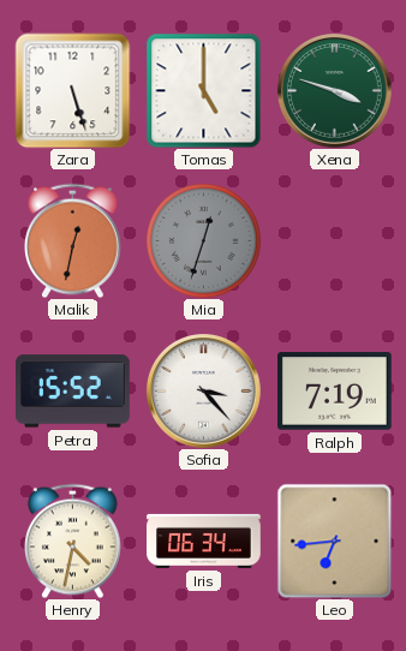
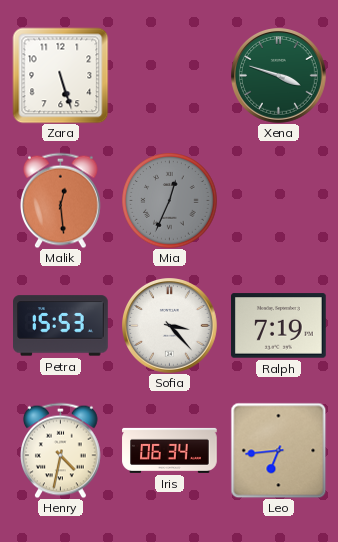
Tomas: 5:00 -> none (203, 90)
Malik: 12:32 -> 12:29 (61, 200)
Mia: 12:33 -> 12:34 (169, 200)
Petra: 15:52 -> 15:53 (61, 326)
